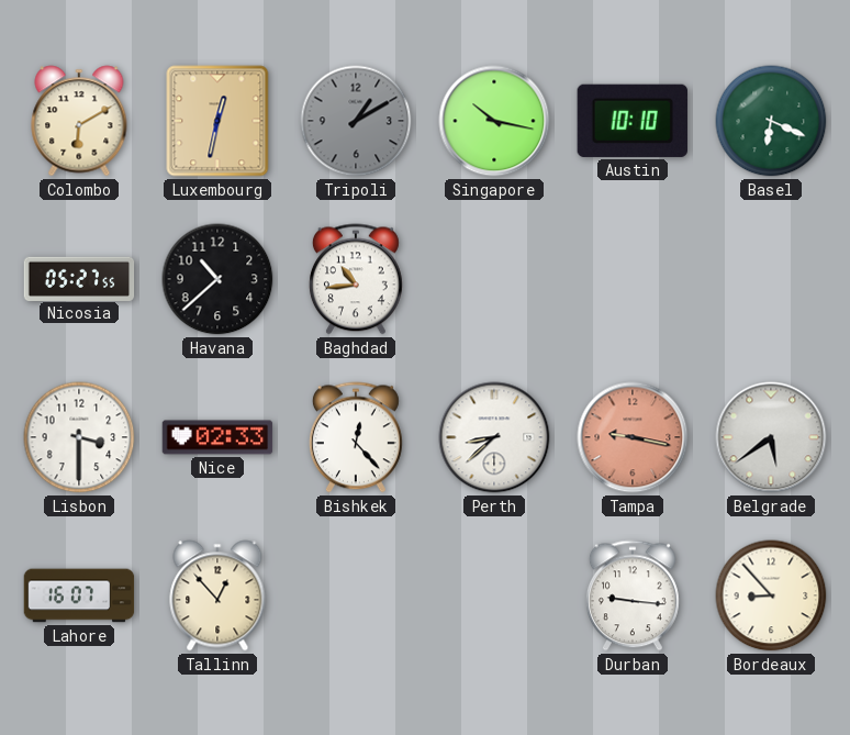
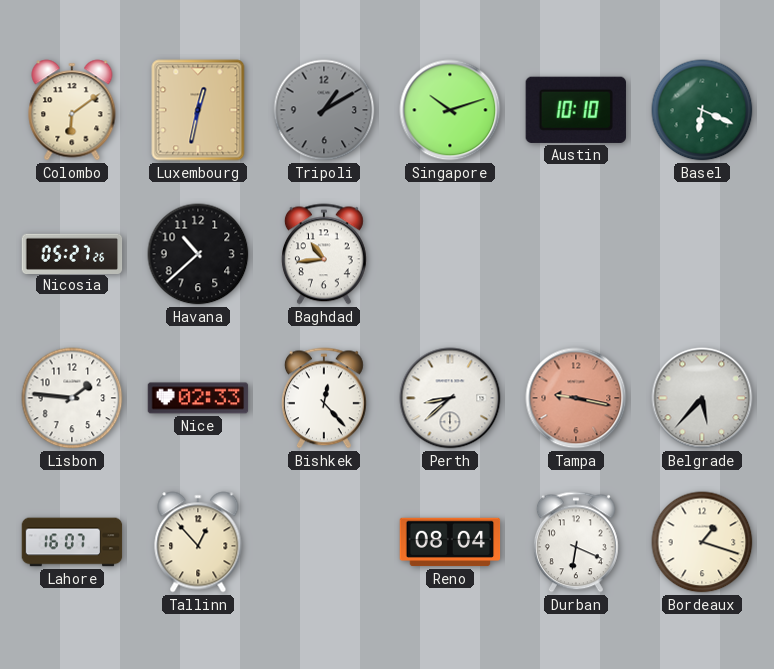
Colombo: 6:10 -> 6:09 (72, 110)
Singapore: 10:17 -> 10:12 (450, 110)
Nicosia: 05:27:55 -> 05:27:26 (72, 253)
Lisbon: 3:30 -> 1:46 (72, 398)
Belgrade: 5:39 -> 5:37 (702, 398)
Reno: none -> 08:04 (450, 542)
Durban: 9:16 -> 6:19 (576, 542)
Bordeaux: 8:53 -> 1:18 (702, 542)
